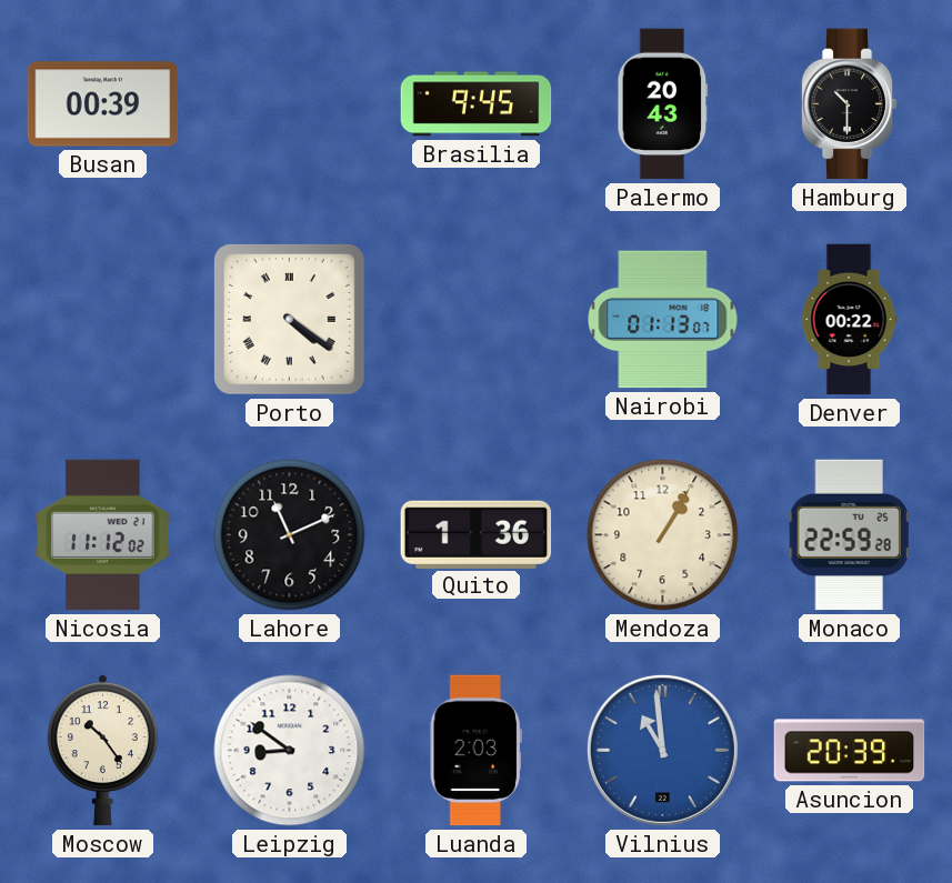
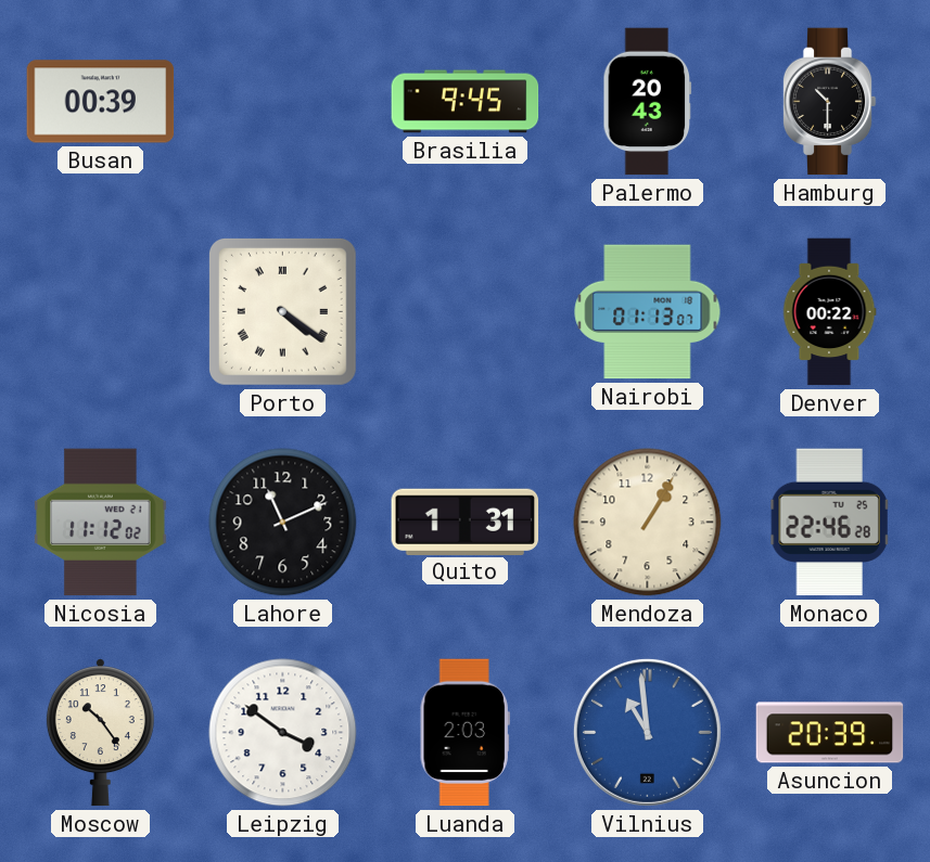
Quito: 1:36 -> 1:31 (466, 522)
Monaco: 22:59 -> 22:46 (830, 523)
Leipzig: 8:51 -> 3:51 (283, 733)
